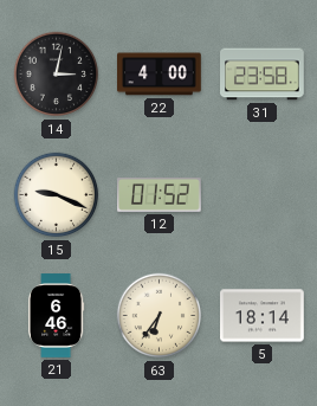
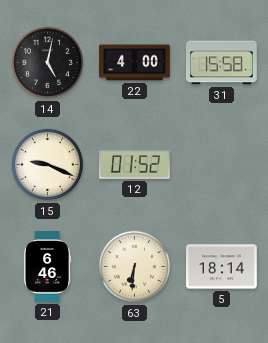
14: 3:02 -> 5:02 (48, 63)
31: 23:58 -> 15:58 (222, 63)
63: 6:36 -> 6:31 (135, 267)
